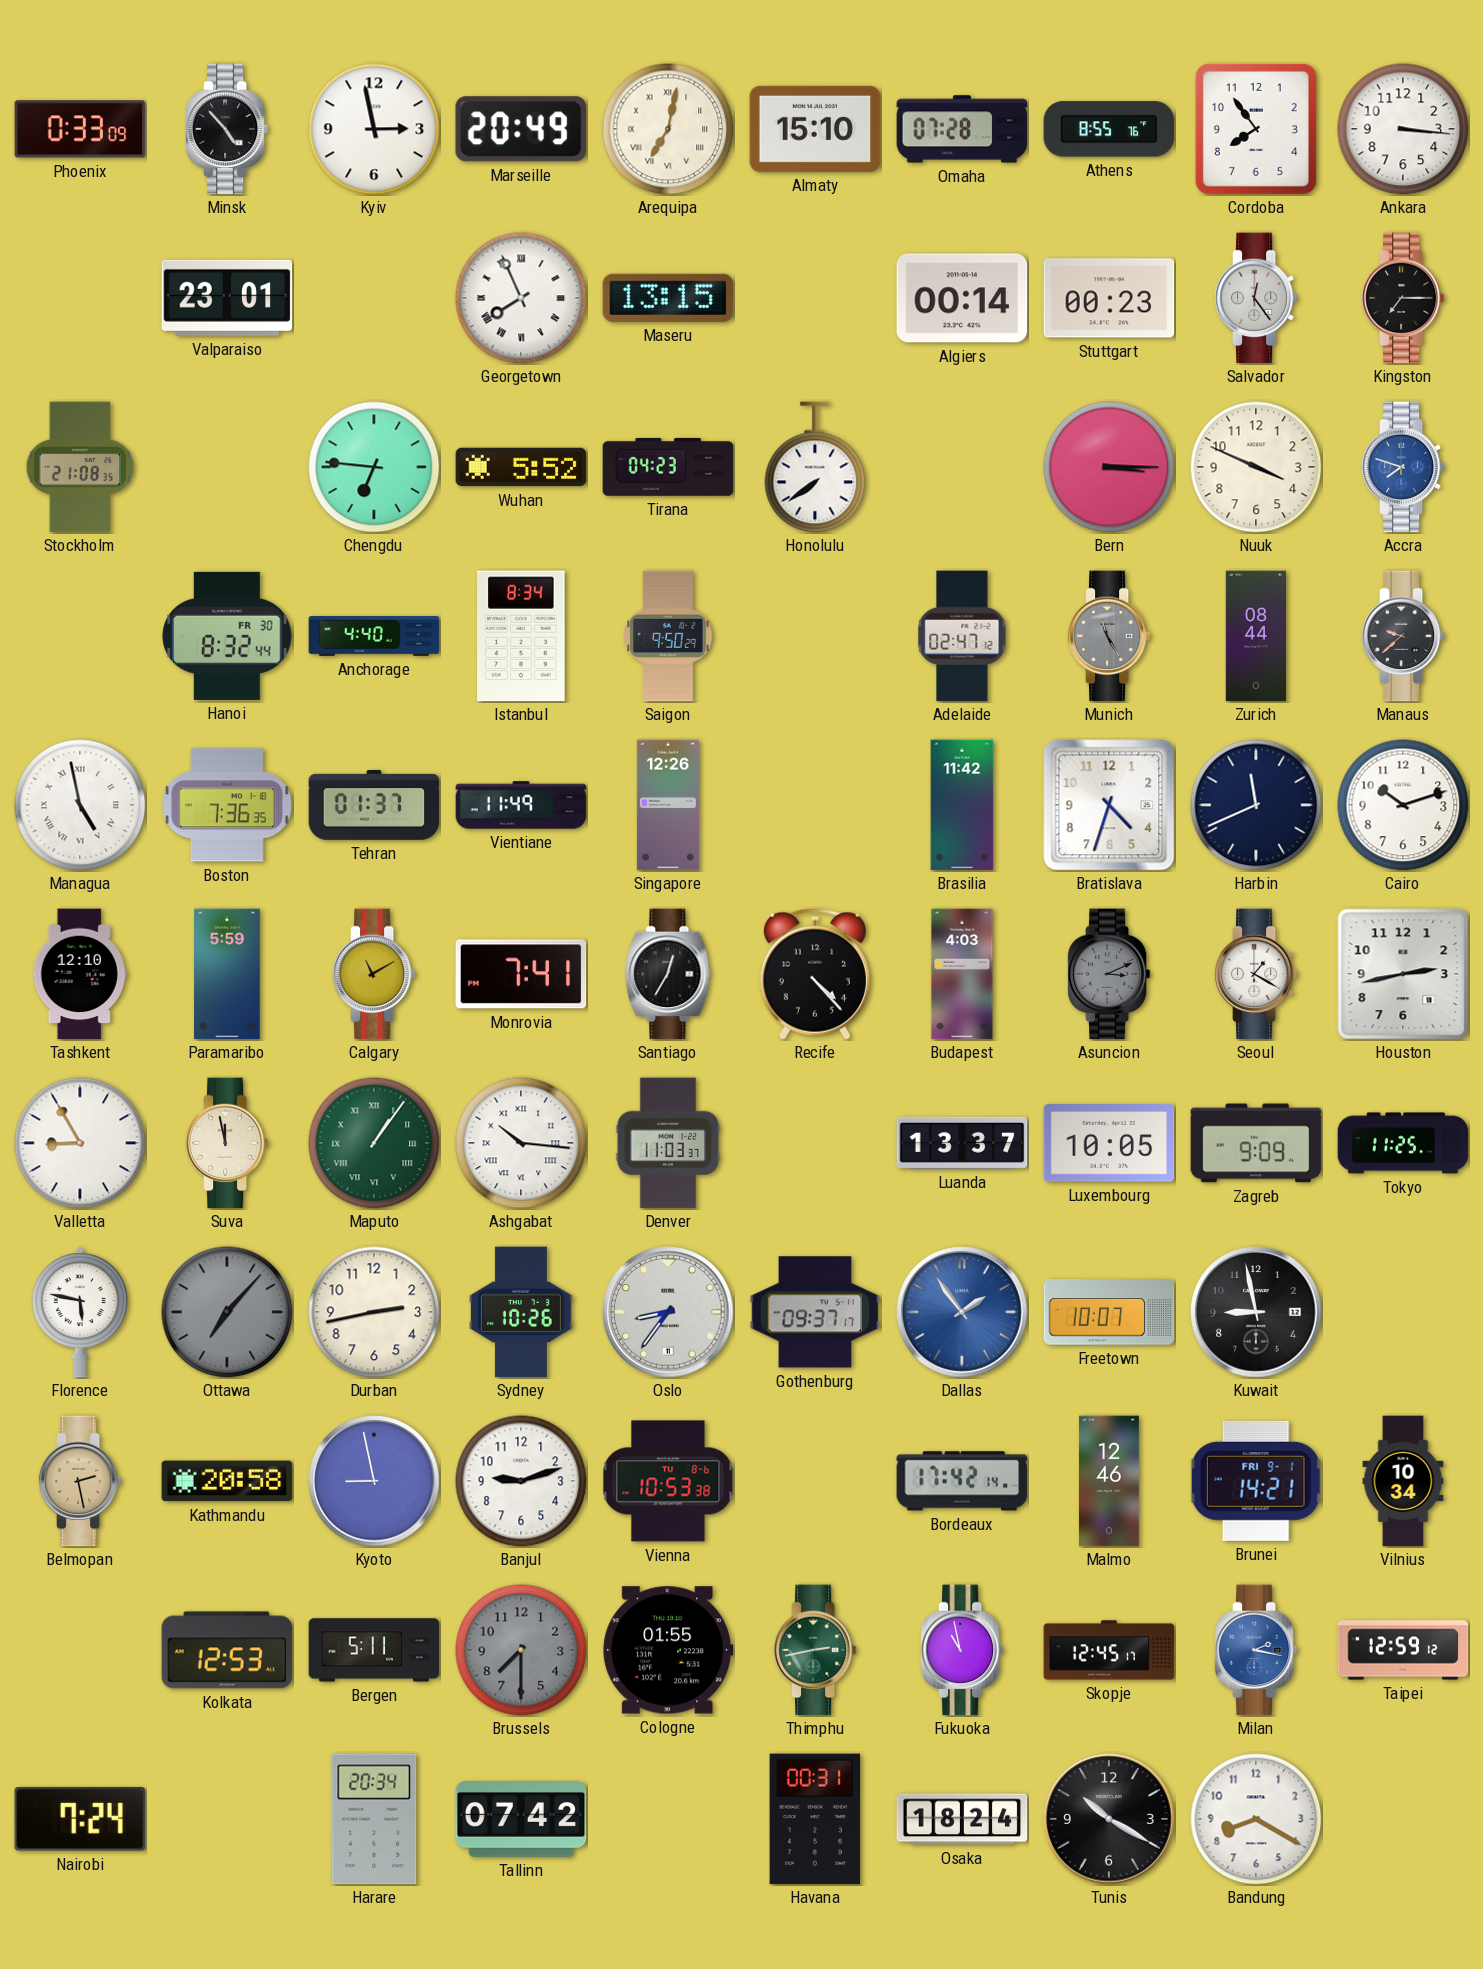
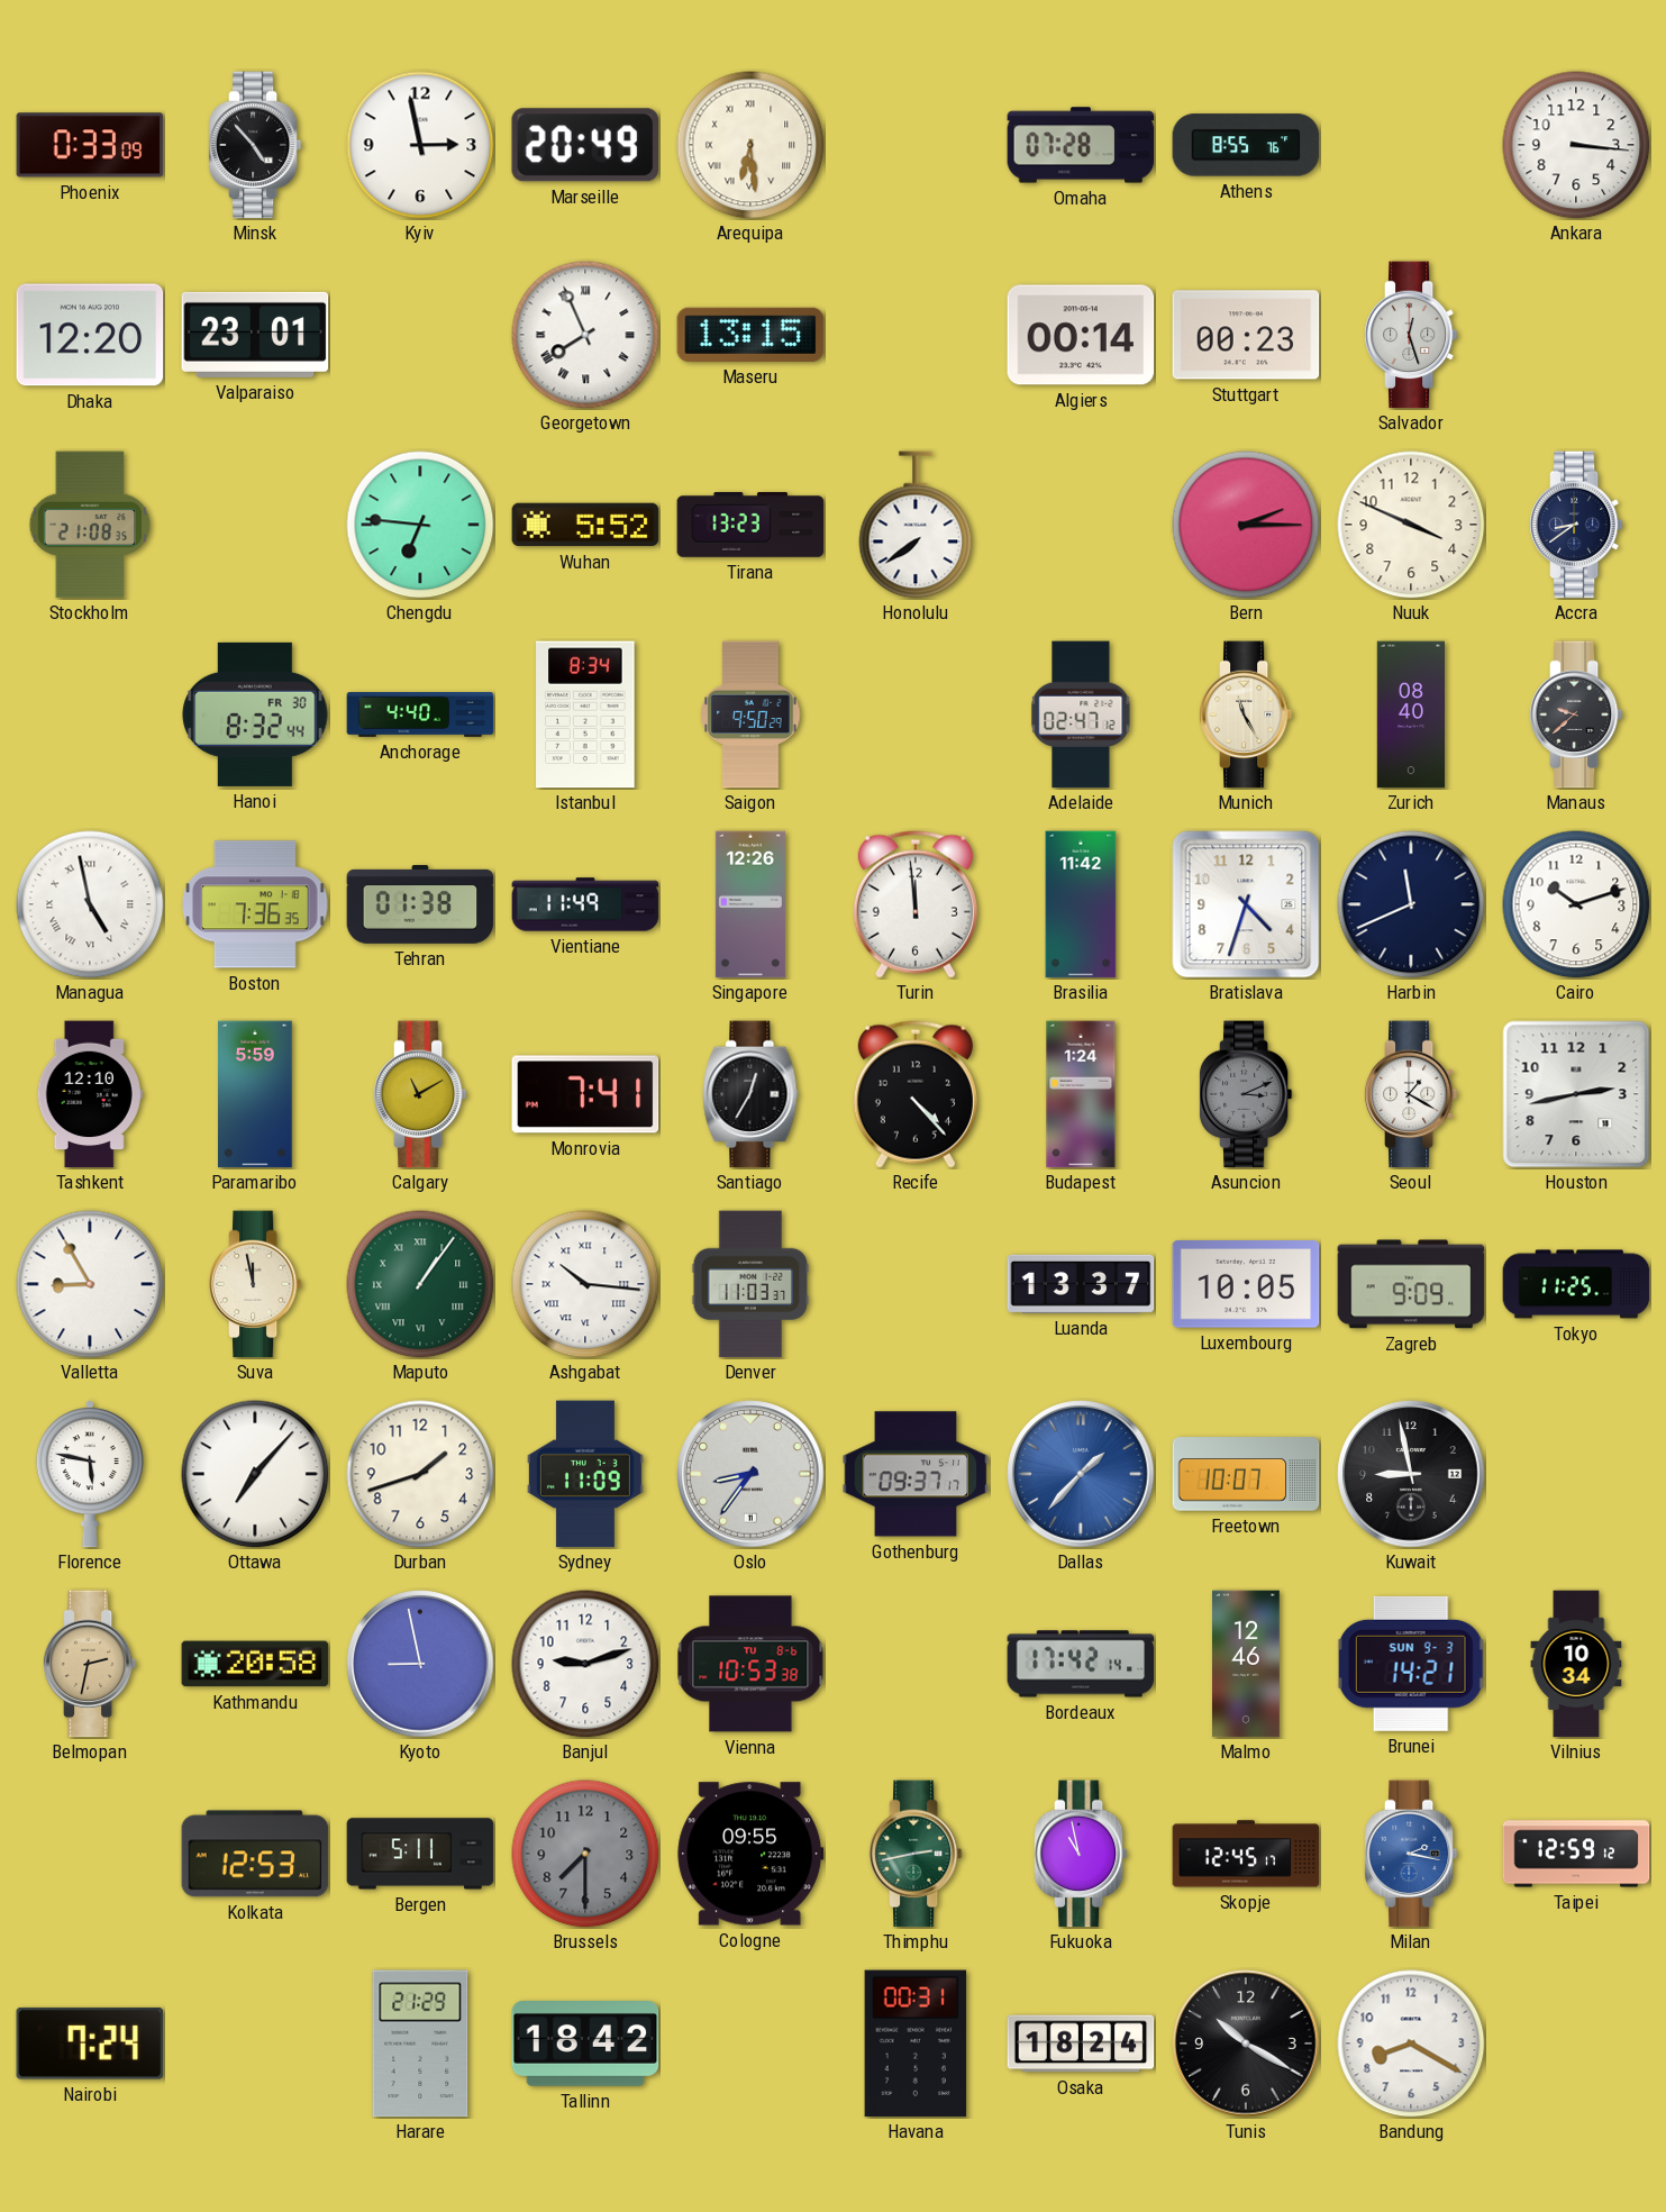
Arequipa: 7:02 -> 6:29 (750, 145)
Almaty: 15:10 -> none (815, 129)
Cordoba: 7:54 -> none (1256, 129)
Dhaka: none -> 12:20 (90, 335)
Salvador: 12:24 -> 12:27 (1411, 335)
Kingston: 7:15 -> none (1403, 298)
Tirana: 04:23 -> 13:23 (750, 525)
Bern: 3:15 -> 2:15 (1246, 525)
Accra: 7:48 -> 8:39 (1576, 525)
Accra dial: blue -> navy (1576, 525)
Munich dial: grey -> cream (1246, 714)
Zurich: 08:44 -> 08:40 (1411, 714)
Tehran: 01:37 -> 01:38 (420, 904)
Turin: none -> 11:59 (916, 904)
Budapest: 4:03 -> 1:24 (1081, 1094)
Ottawa dial: grey -> white (255, 1474)
Durban: 2:43 -> 1:42 (420, 1474)
Sydney: 10:26 -> 11:09 (585, 1474)
Dallas: 1:54 -> 1:37 (1081, 1474)
Belmopan: 2:28 -> 2:32 (90, 1664)
Brunei date: FRI 9-1 -> SUN 9-3 (1411, 1664)
Cologne: 01:55 -> 09:55 (750, 1854)
Harare: 20:34 -> 21:29 (420, 2043)
Tallinn: 07:42 -> 18:42 (585, 2045)
